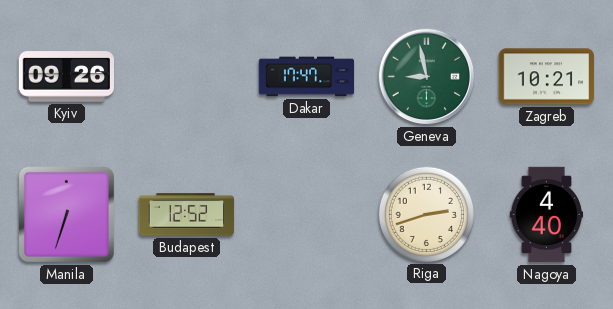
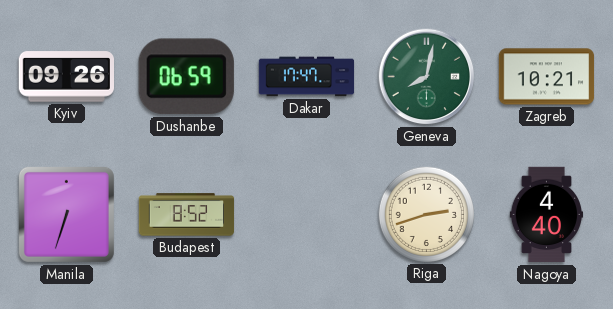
Dushanbe: none -> 06:59 (186, 77)
Geneva: 8:58 -> 8:02 (427, 77)
Budapest: 12:52 -> 8:52 (187, 215)
